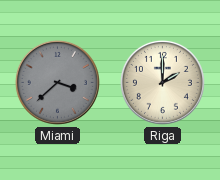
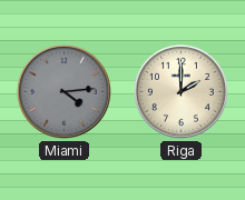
Miami: 3:38 -> 4:14 (63, 91)
